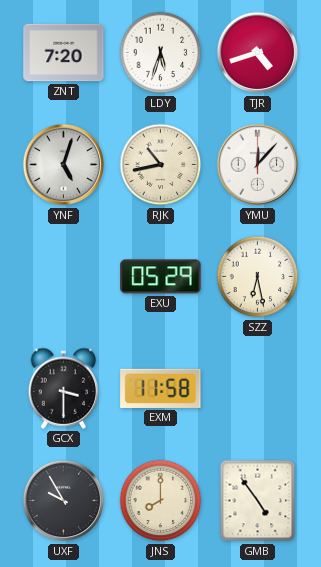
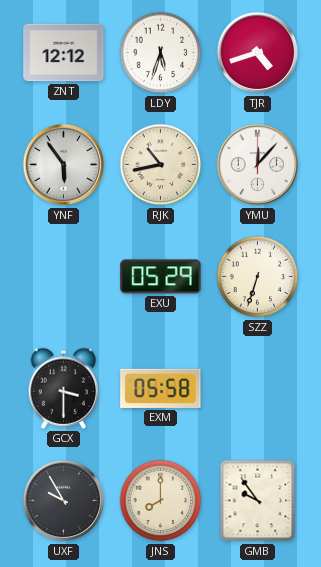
ZNT: 7:20 -> 12:12 (64, 53)
YNF: 5:03 -> 5:54 (64, 165)
SZZ: 6:28 -> 6:33 (258, 277)
EXM: 11:58 -> 05:58 (161, 388)
GMB: 4:54 -> 9:54 (258, 501)
